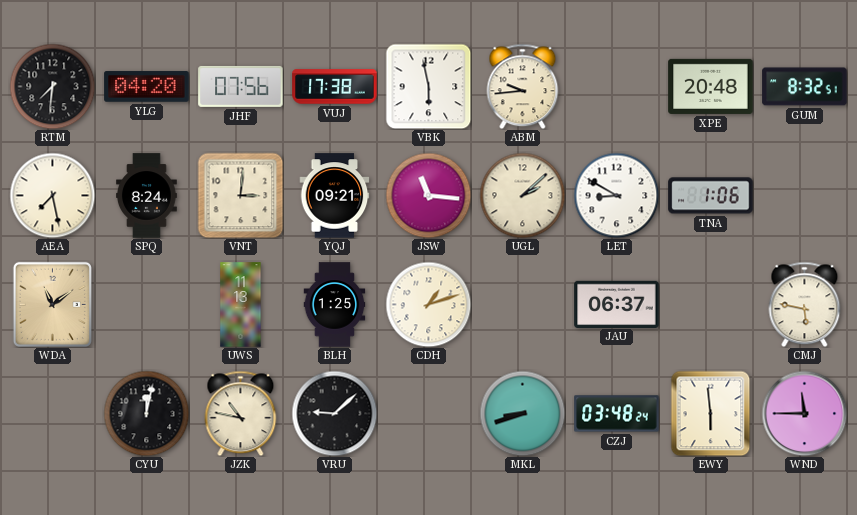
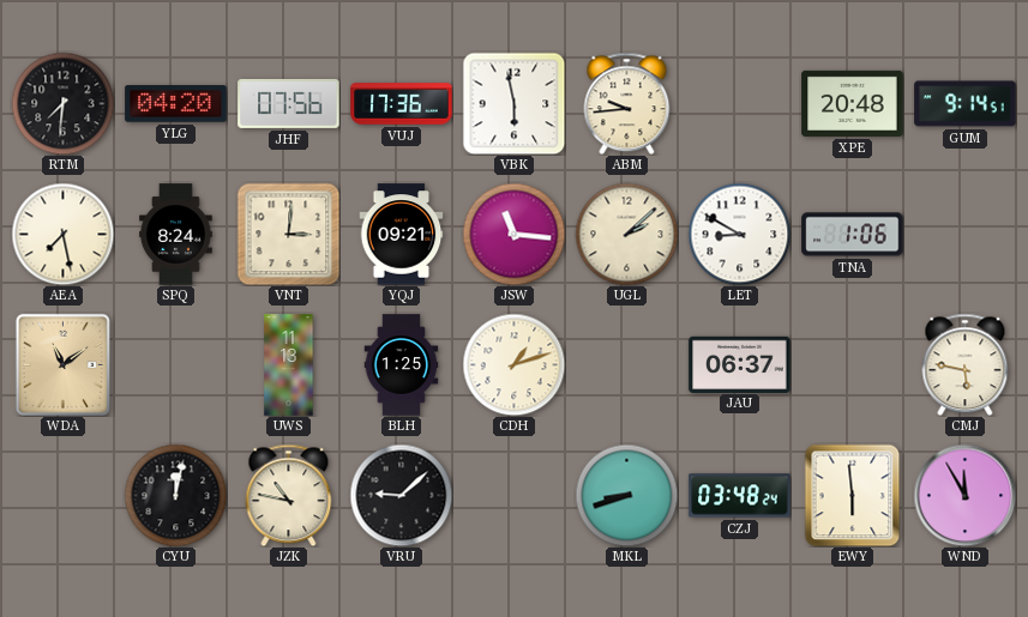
VUJ: 17:38 -> 17:36 (402, 104)
GUM: 8:32 -> 9:14 (966, 104)
WND: 11:45 -> 11:55 (964, 495)
